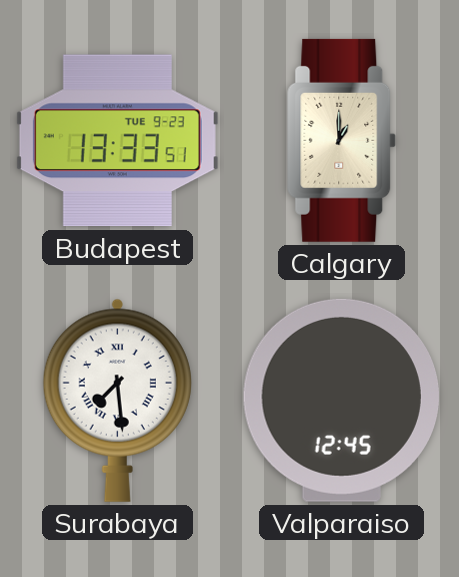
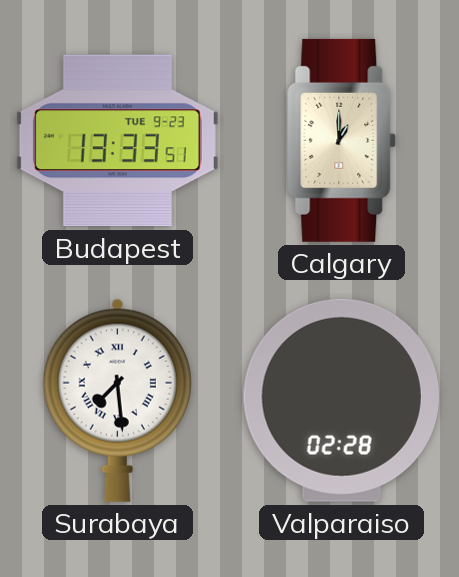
Valparaiso: 12:45 -> 02:28 (341, 400)
